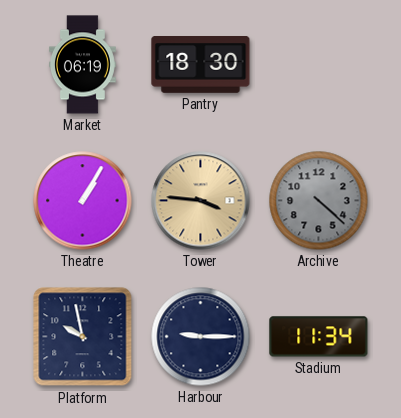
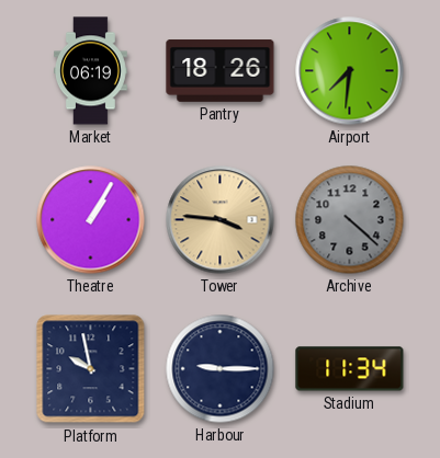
Pantry: 18:30 -> 18:26 (221, 71)
Airport: none -> 7:31 (350, 71)
